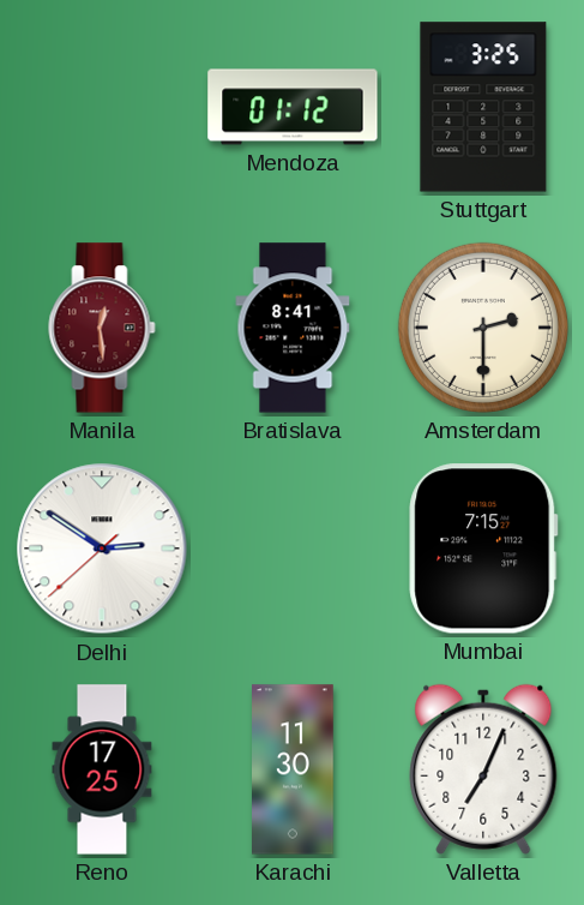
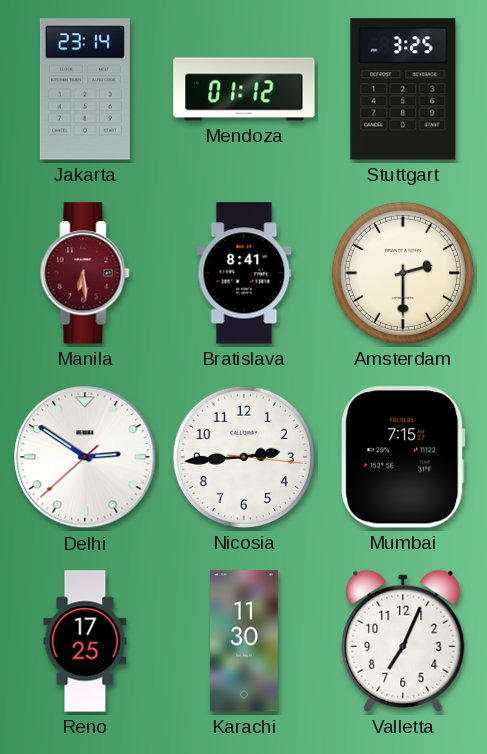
Jakarta: none -> 23:14 (85, 89)
Manila: 12:29 -> 6:29 (85, 273)
Nicosia: none -> 2:44 (244, 457)
